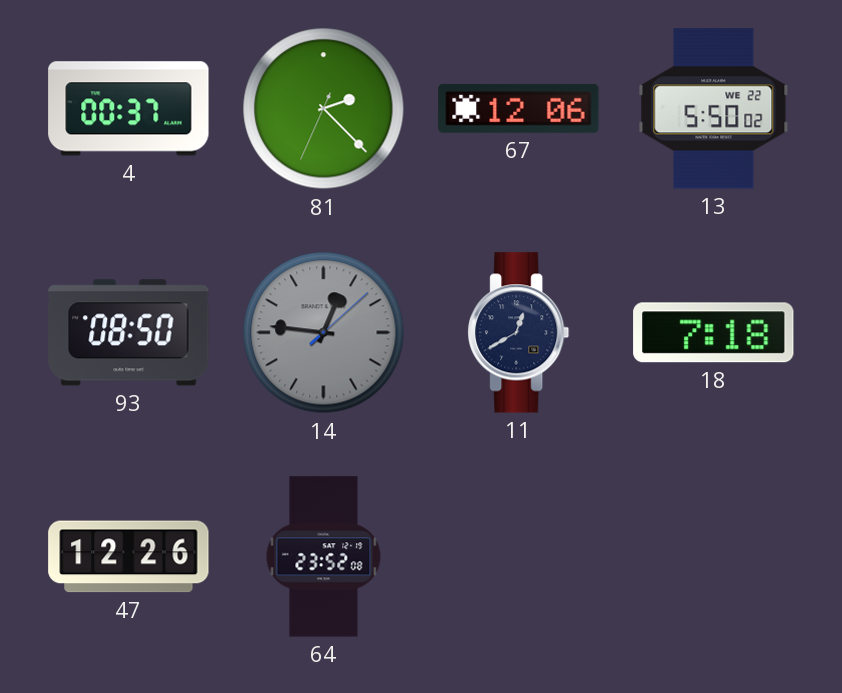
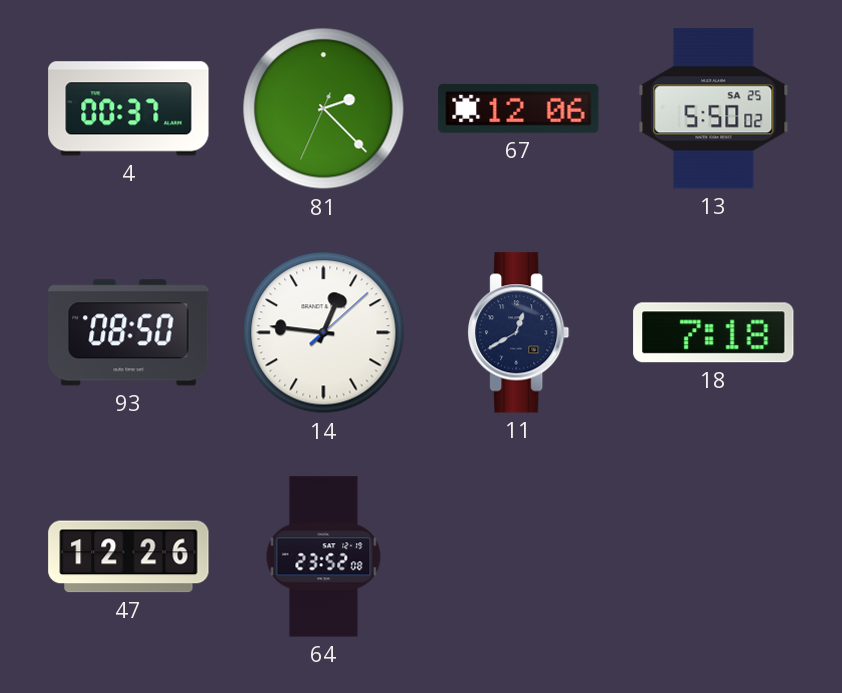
13 date: WE 22 -> SA 25 (714, 109)
14 dial: grey -> white (324, 333)
